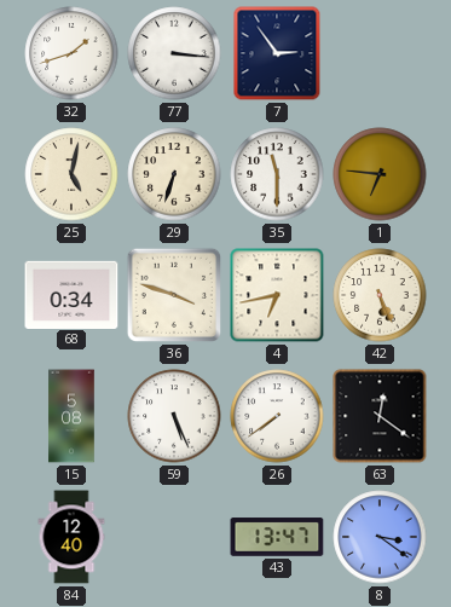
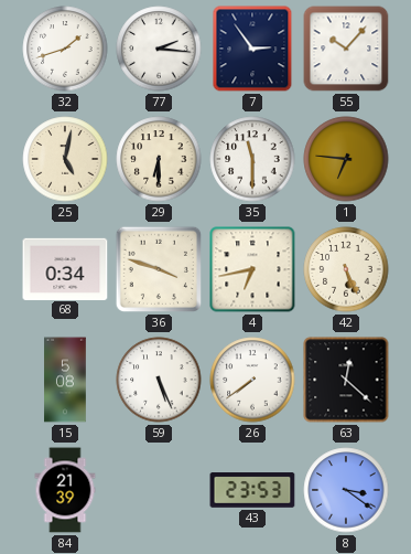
77: 3:16 -> 2:16 (159, 49)
55: none -> 10:07 (346, 49)
29: 6:33 -> 6:30 (159, 159)
63: 12:21 -> 12:22 (346, 380)
84: 12:40 -> 21:39 (65, 490)
43: 13:47 -> 23:53 (252, 490)
